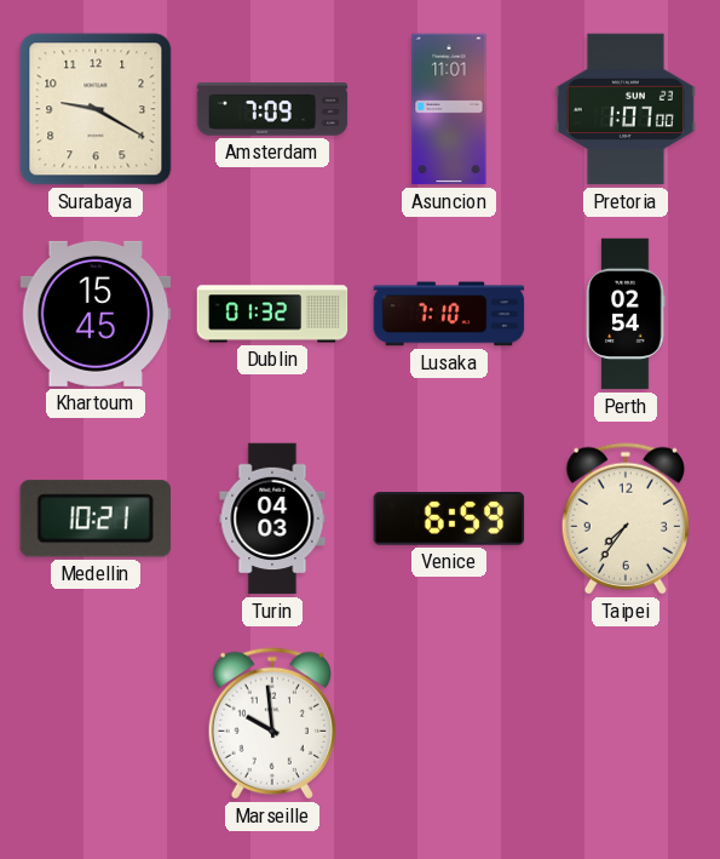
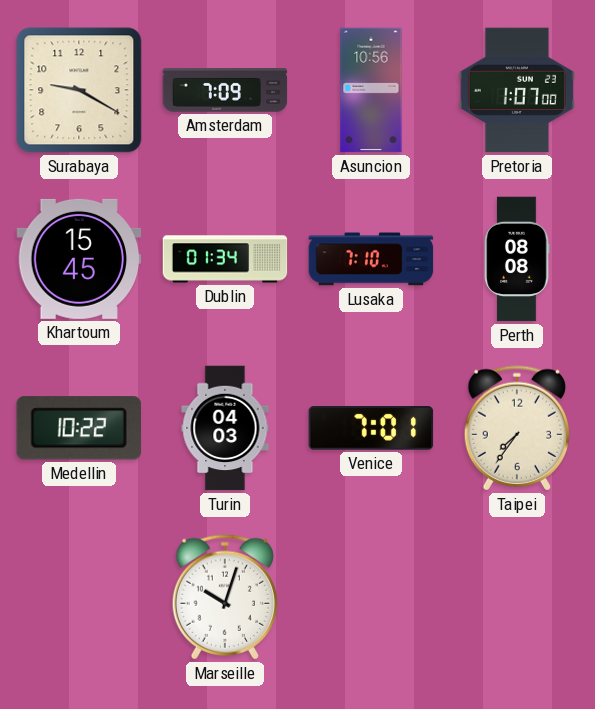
Asuncion: 11:01 -> 10:56 (371, 90)
Dublin: 01:32 -> 01:34 (225, 259)
Perth: 02:54 -> 08:08 (517, 259)
Medellin: 10:21 -> 10:22 (79, 428)
Venice: 6:59 -> 7:01 (371, 428)
Marseille: 9:59 -> 10:03 (224, 597)
